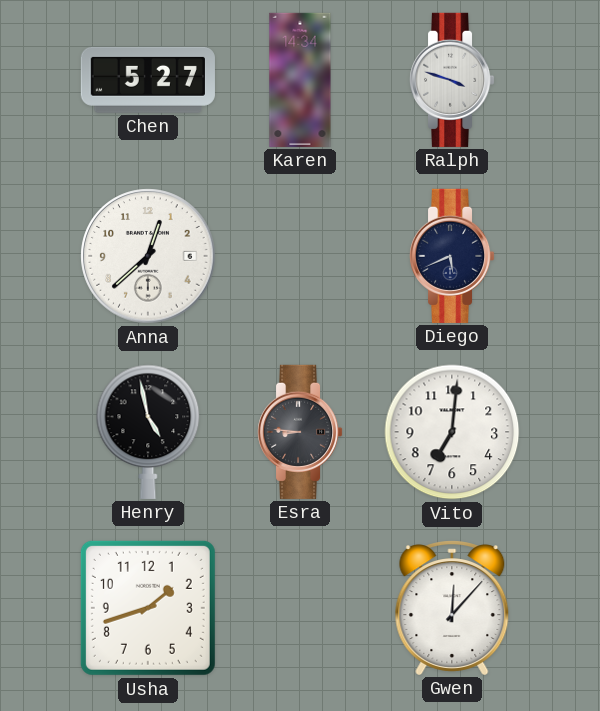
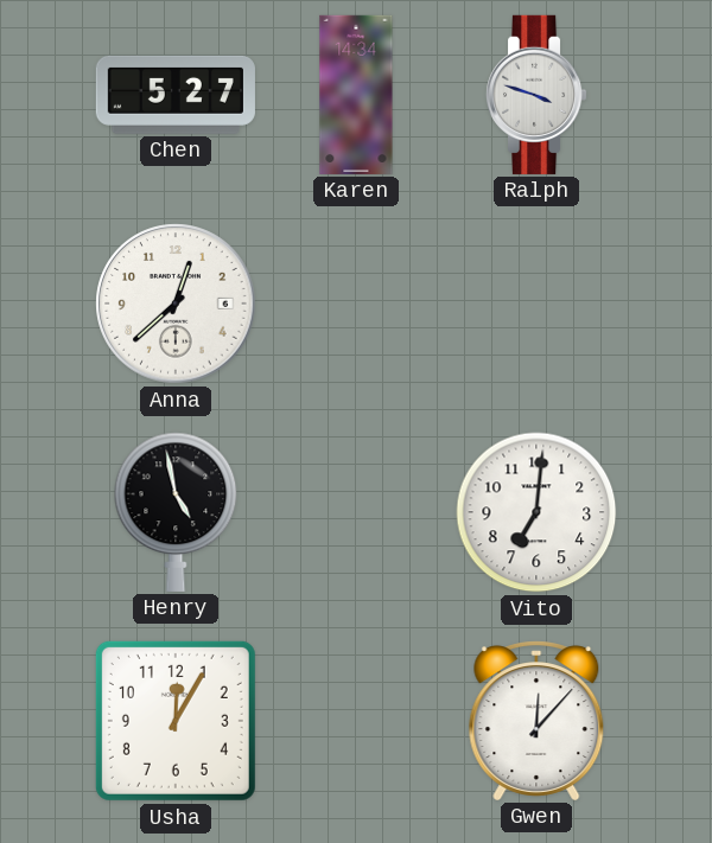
Diego: 5:41 -> none (452, 256)
Esra: 8:46 -> none (300, 432)
Usha: 1:42 -> 12:05 (176, 721)
